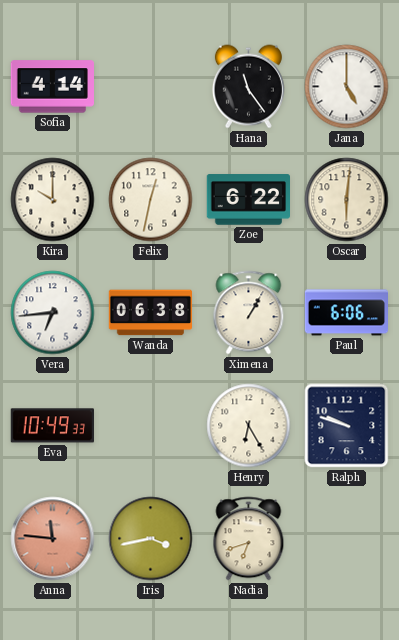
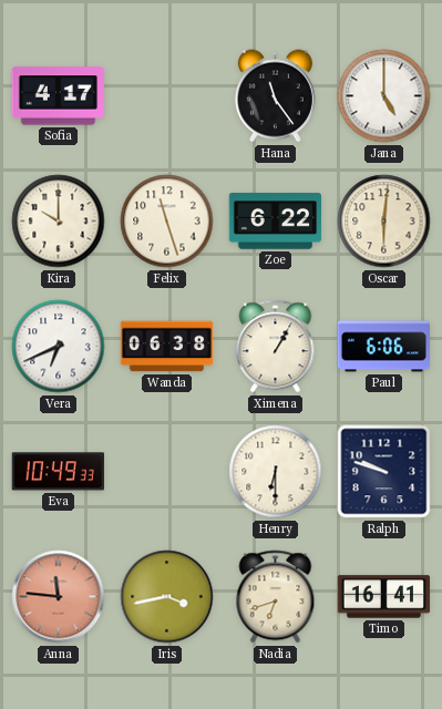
Sofia: 4:14 -> 4:17 (58, 96)
Felix: 12:32 -> 11:27 (167, 222)
Vera: 6:44 -> 6:41 (59, 347)
Henry: 6:25 -> 6:30 (276, 472)
Timo: none -> 16:41 (383, 597)
